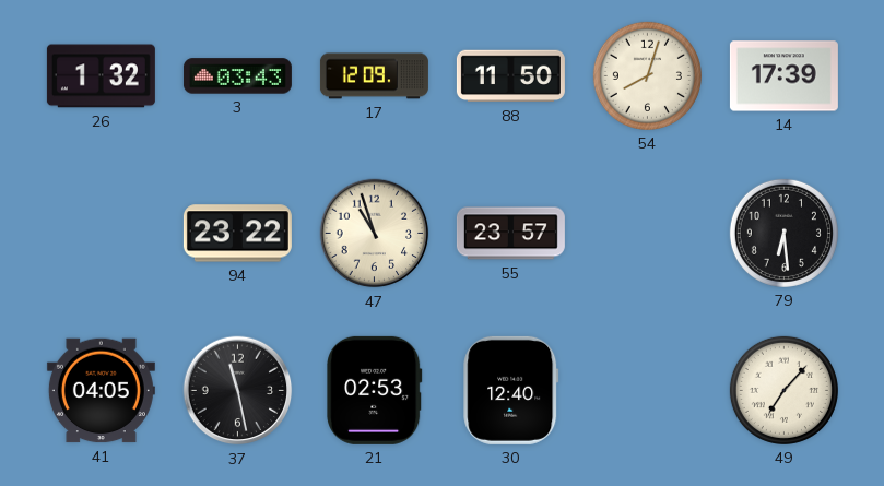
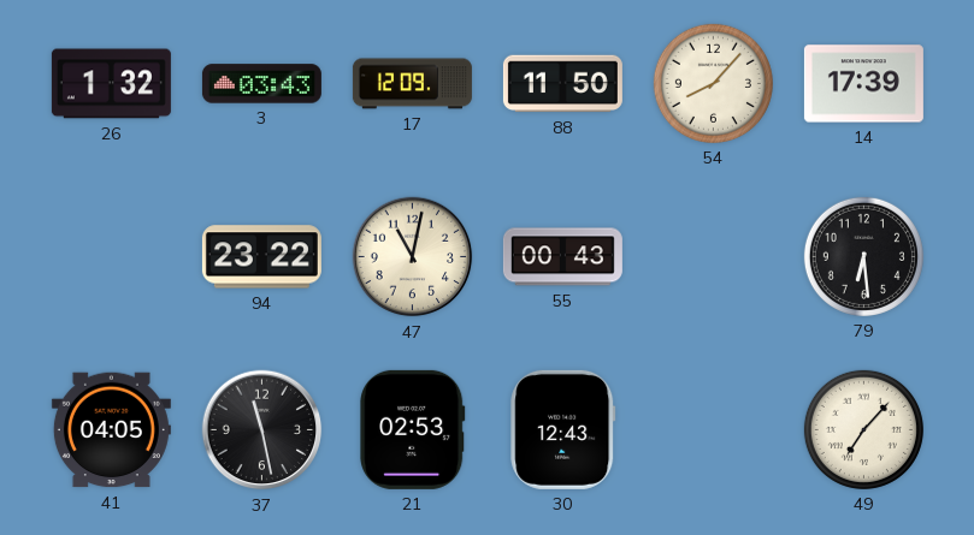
54: 8:03 -> 8:07 (713, 83)
47: 10:57 -> 11:02 (413, 257)
55: 23:57 -> 00:43 (562, 257)
30: 12:40 -> 12:43 (563, 429)
